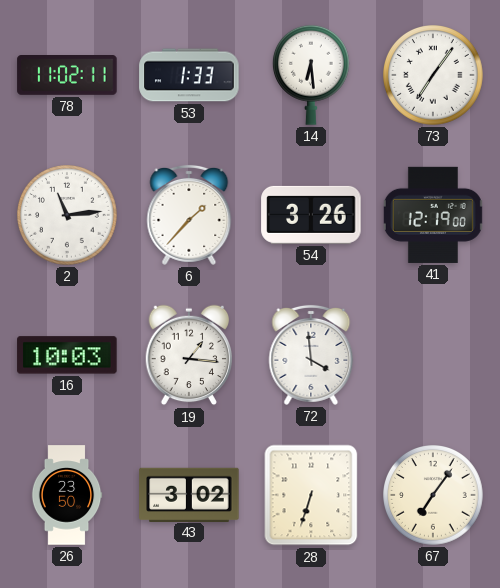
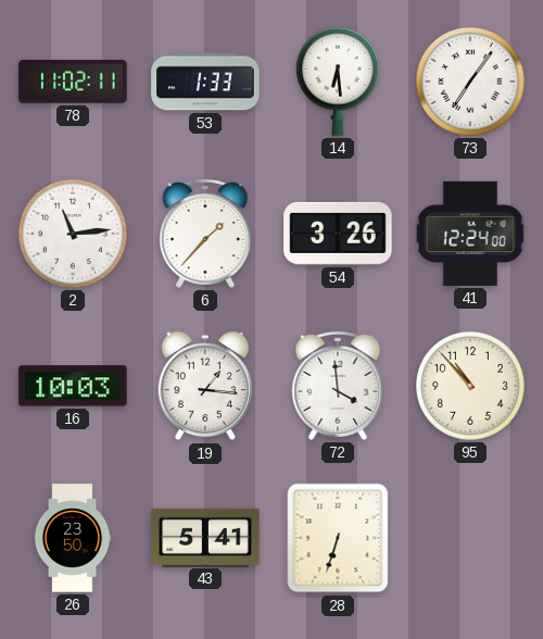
41: 12:19 -> 12:24 (470, 234)
95: none -> 10:53 (471, 387)
43: 3:02 -> 5:41 (205, 537)
67: 7:06 -> none (434, 496)
